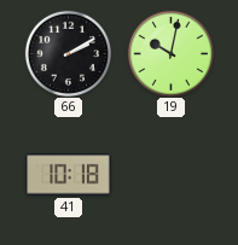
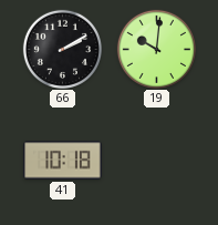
19: 10:02 -> 10:01 (156, 49)
